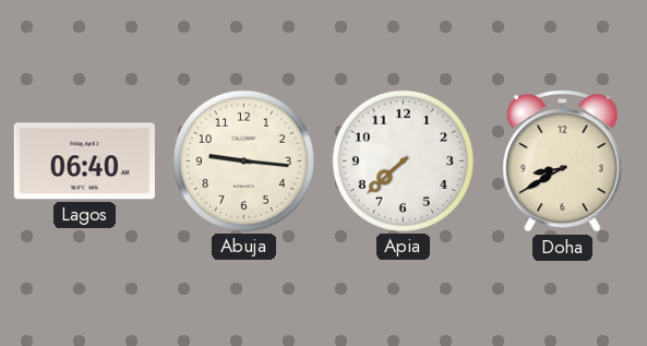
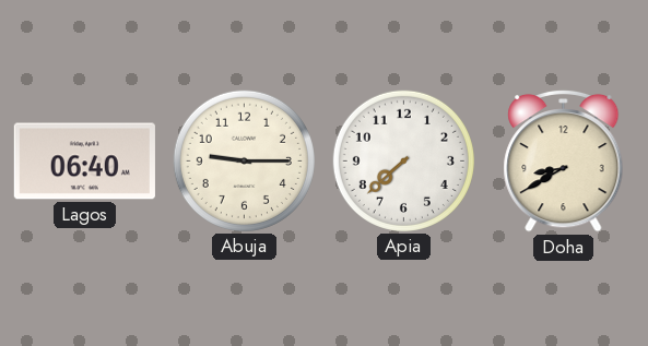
Abuja: 9:16 -> 9:15 (244, 160)
